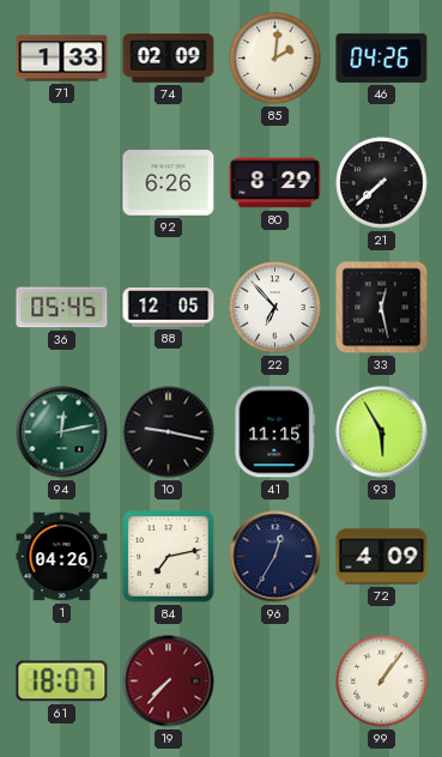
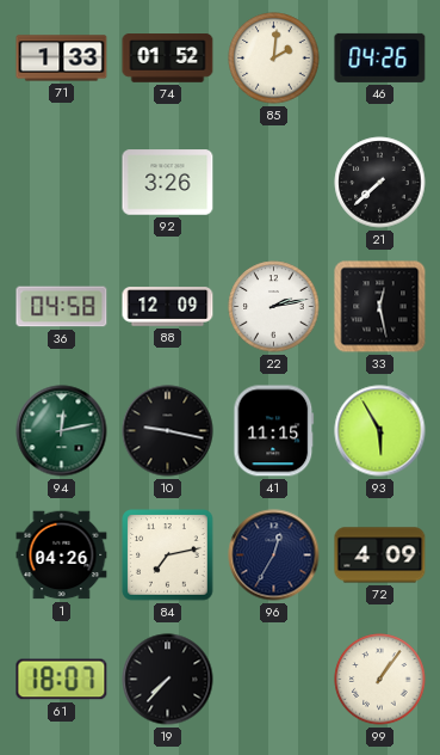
74: 02:09 -> 01:52 (168, 59)
92: 6:26 -> 3:26 (168, 183)
80: 8:29 -> none (276, 183)
36: 05:45 -> 04:58 (62, 307)
88: 12:05 -> 12:09 (168, 307)
22: 6:53 -> 2:13 (274, 307)
19 dial: burgundy -> black (168, 680)
